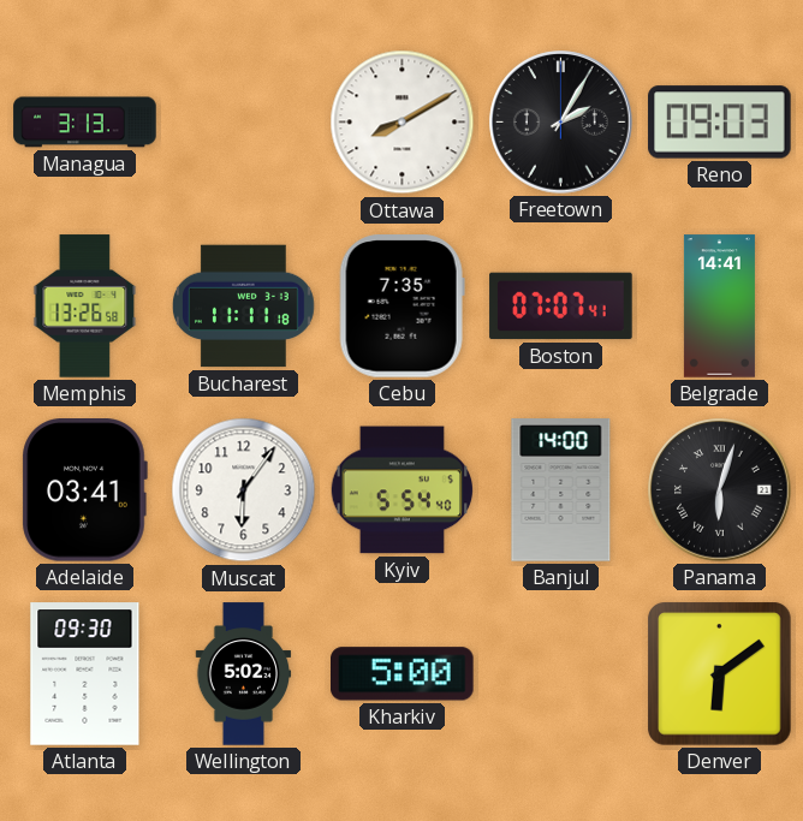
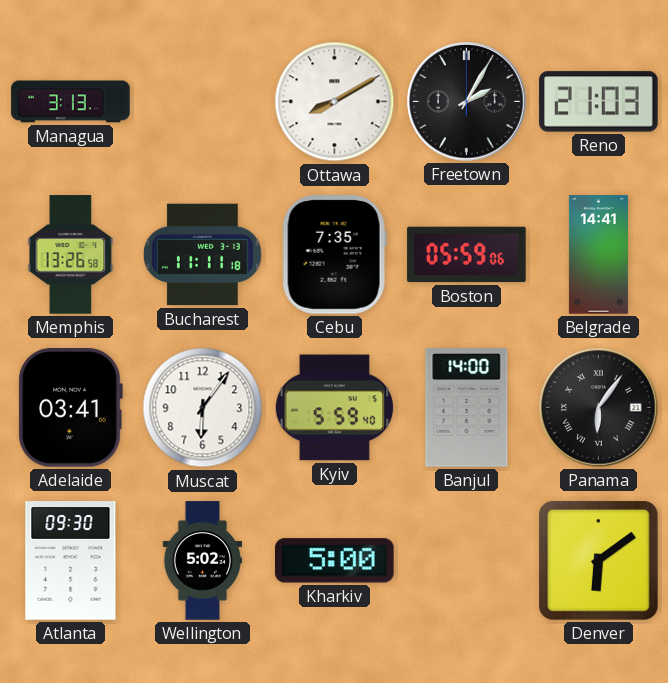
Reno: 09:03 -> 21:03 (599, 102)
Boston: 07:07 -> 05:59 (467, 255)
Kyiv: 5:54 -> 5:59 (334, 408)
Panama: 6:03 -> 6:06 (599, 408)
